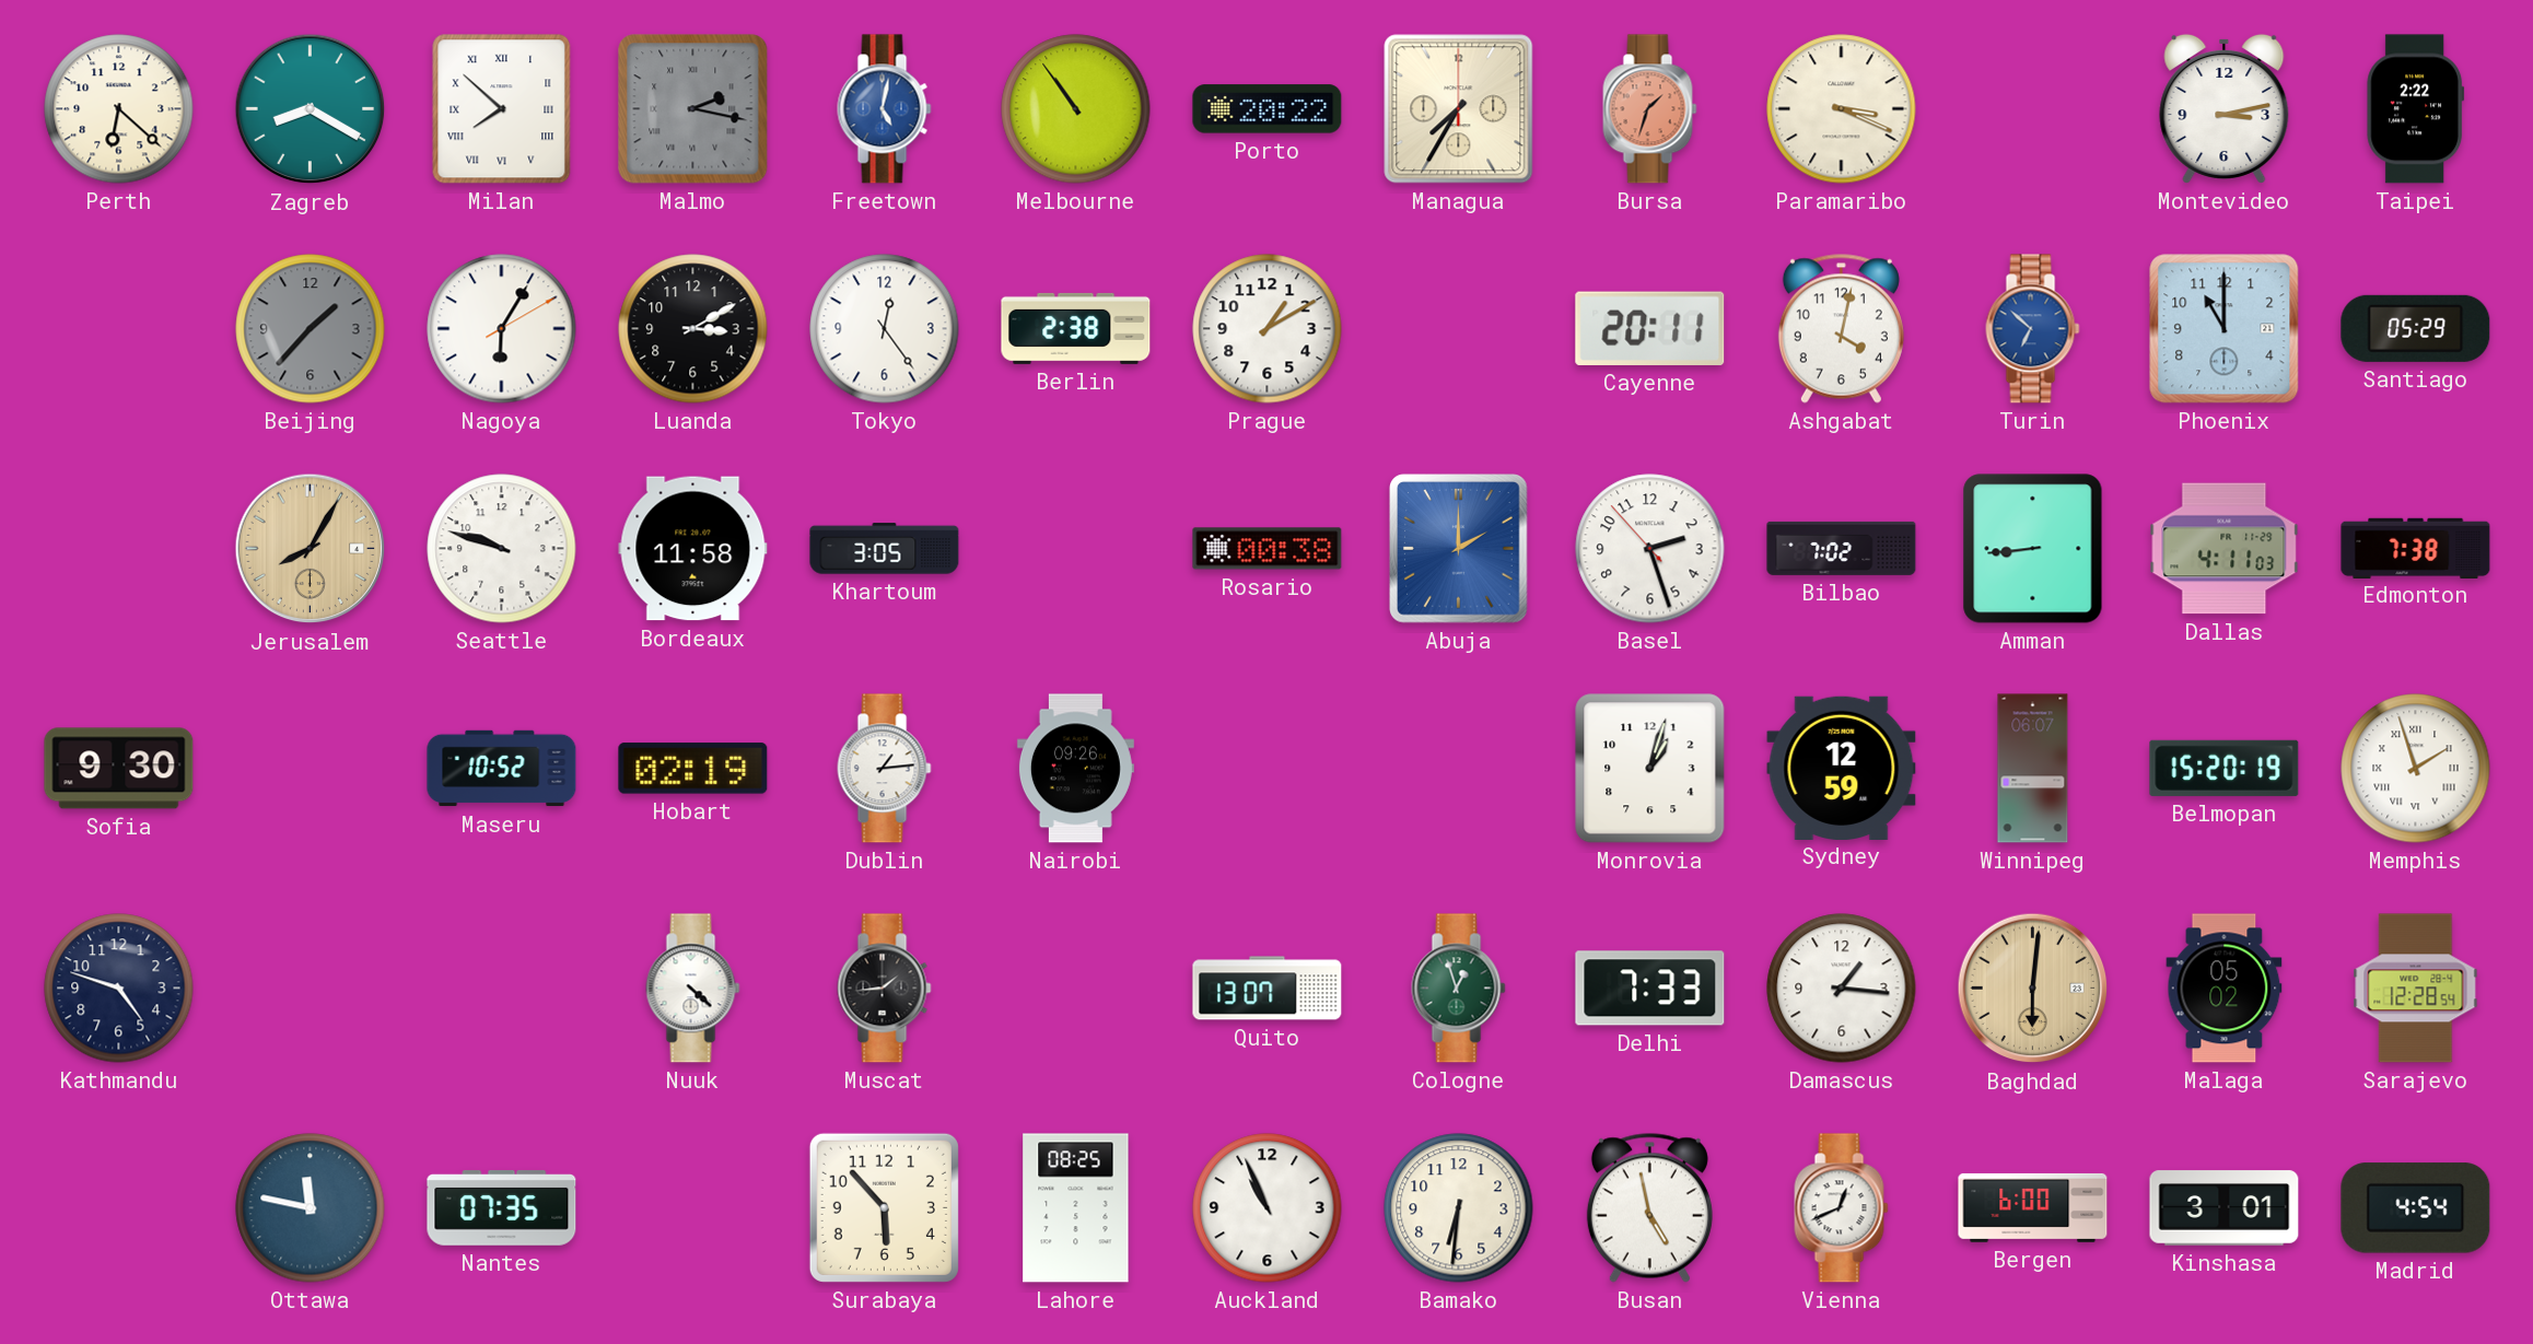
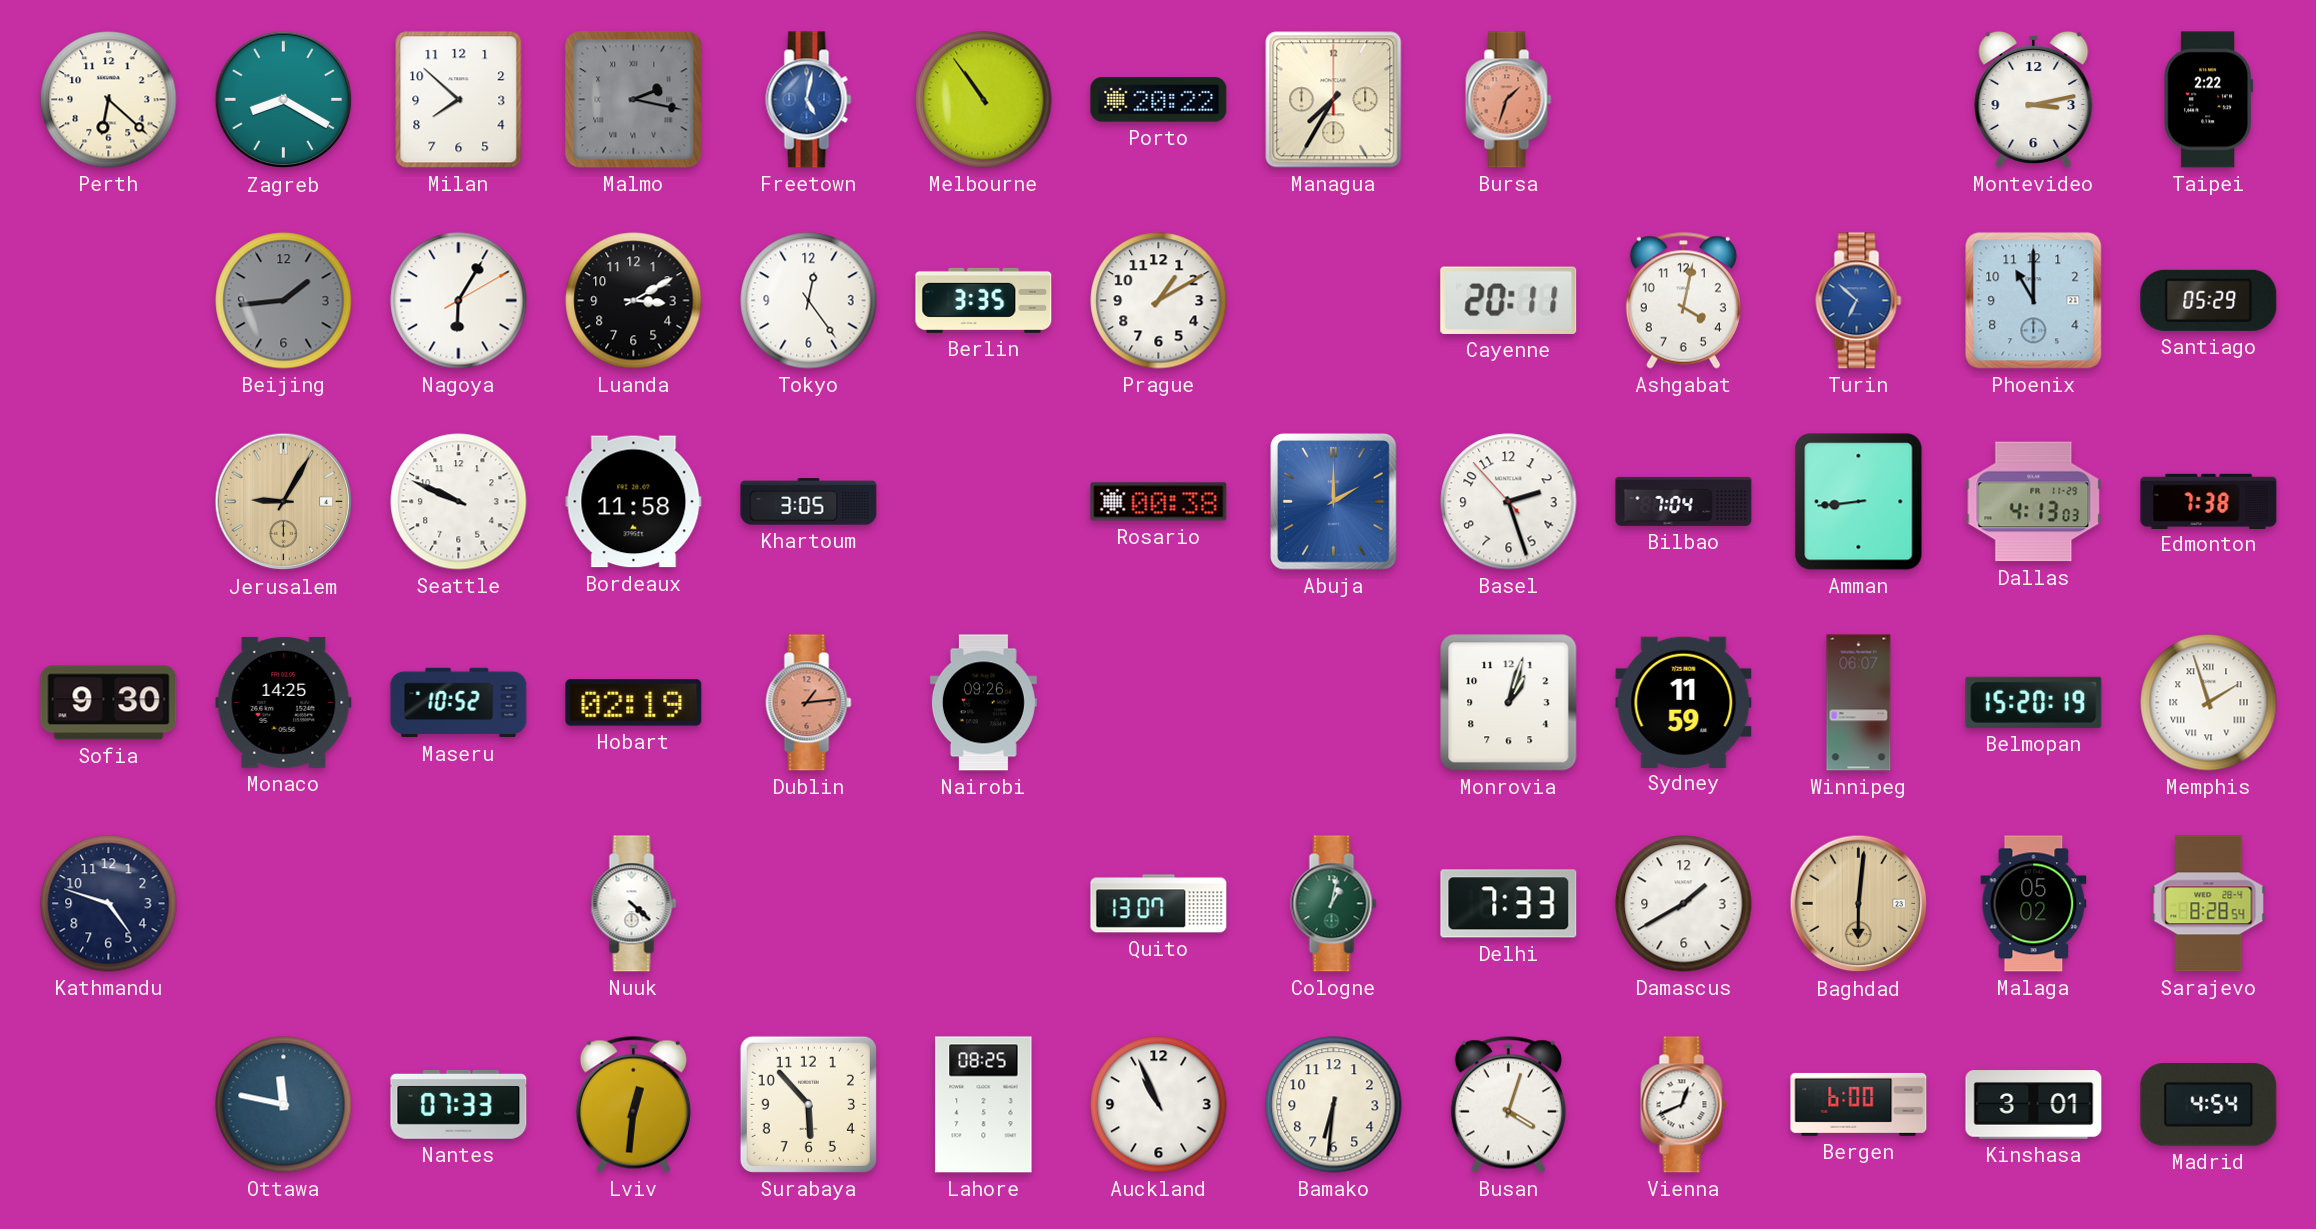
Milan numerals: Roman -> Arabic (459, 100)
Paramaribo: 3:19 -> none (1842, 109)
Beijing: 1:37 -> 1:44 (284, 301)
Berlin: 2:38 -> 3:35 (984, 300)
Jerusalem: 8:05 -> 9:05 (284, 502)
Seattle: 9:48 -> 9:49 (459, 502)
Bilbao: 7:02 -> 7:04 (1684, 501)
Dallas: 4:11 -> 4:13 (2034, 502)
Monaco: none -> 14:25 (284, 702)
Dublin dial: white -> salmon (809, 703)
Sydney: 12:59 -> 11:59 (1684, 702)
Muscat: 1:44 -> none (885, 989)
Cologne: 12:57 -> 1:02 (1334, 904)
Damascus: 1:16 -> 1:40 (1684, 904)
Sarajevo: 12:28 -> 8:28 (2209, 904)
Nantes: 07:35 -> 07:33 (459, 1105)
Lviv: none -> 12:31 (633, 1104)
Busan: 4:58 -> 4:03 (1508, 1104)
